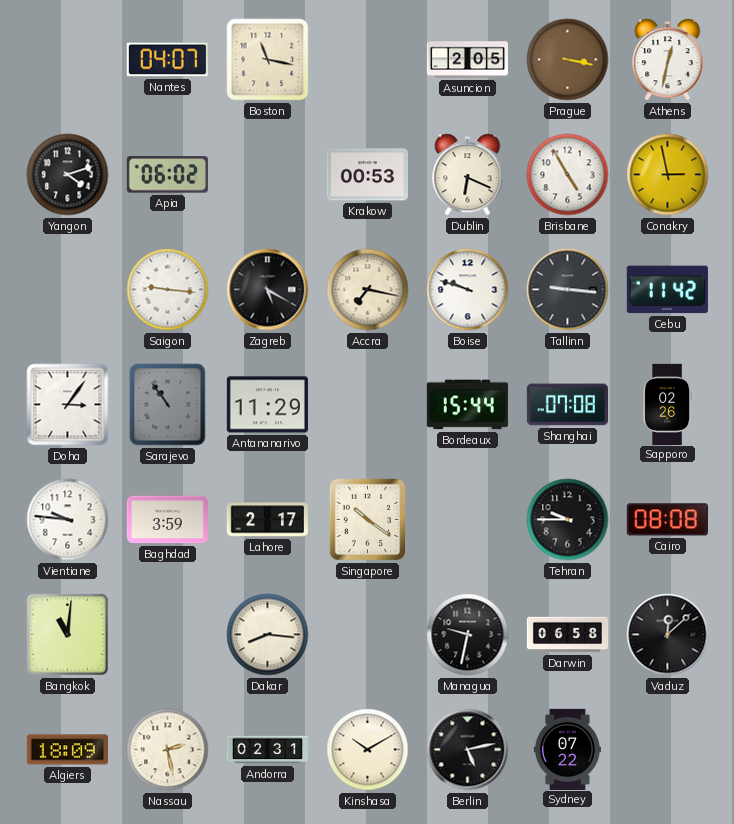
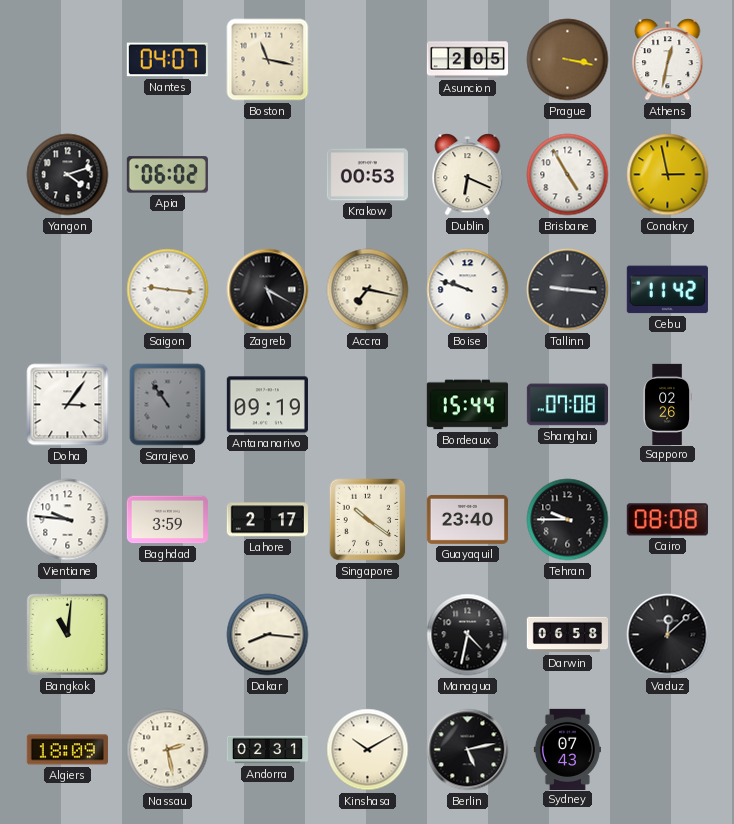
Antananarivo: 11:29 -> 09:19 (267, 405)
Guayaquil: none -> 23:40 (467, 519)
Managua: 9:32 -> 4:32 (468, 635)
Sydney: 07:22 -> 07:43 (567, 749)
